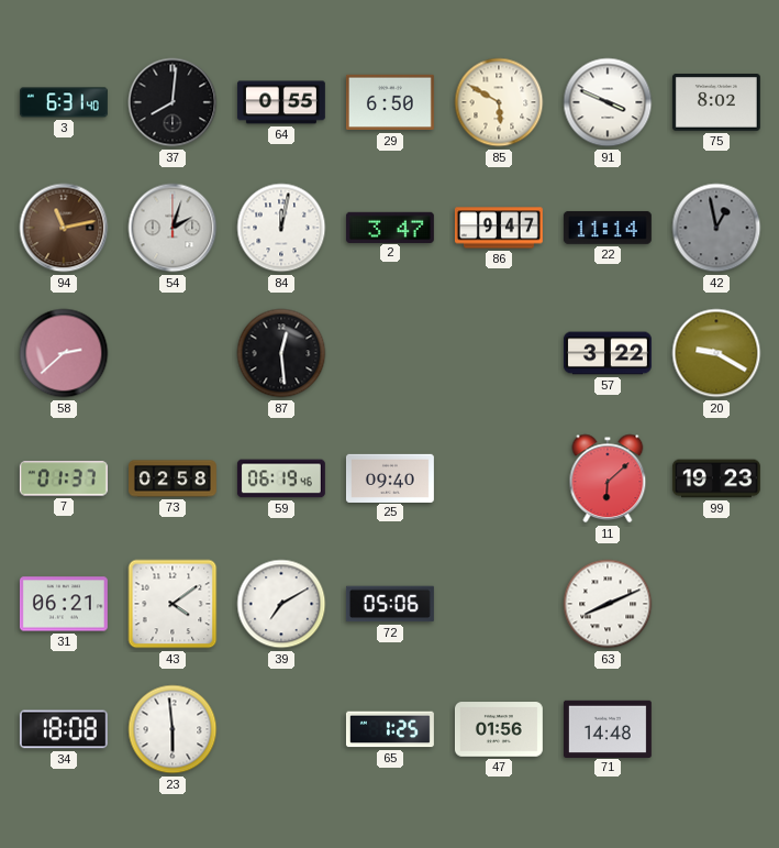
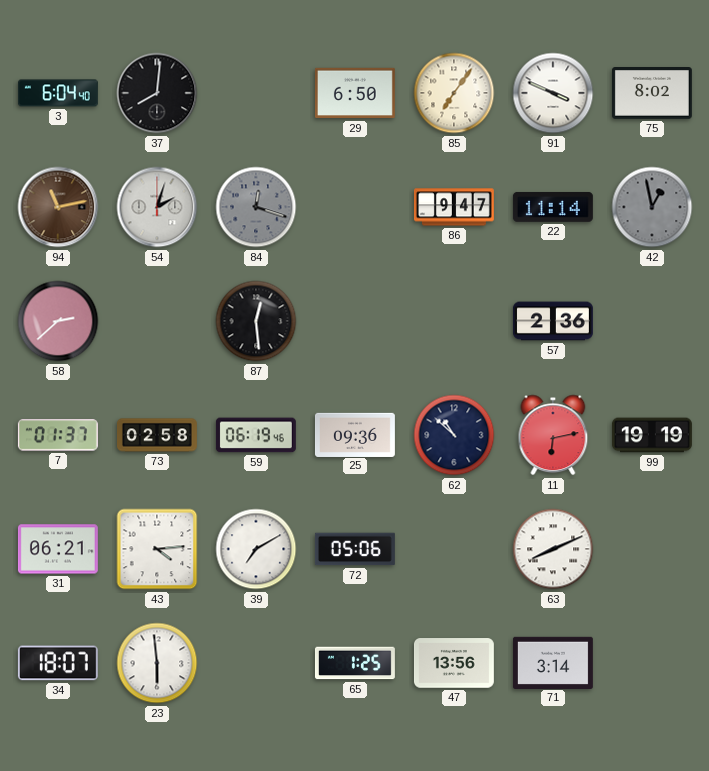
3: 6:31 -> 6:04 (58, 93)
64: 0:55 -> none (281, 102)
85: 5:50 -> 7:06 (454, 93)
84: 12:02 -> 12:18 (256, 207)
84 dial: white -> grey (256, 207)
2: 3:47 -> none (390, 227)
57: 3:22 -> 2:36 (553, 321)
20: 9:20 -> none (716, 353)
25: 09:40 -> 09:36 (355, 434)
62: none -> 10:52 (454, 435)
11: 6:08 -> 6:13 (553, 435)
99: 19:23 -> 19:19 (652, 435)
43: 4:09 -> 4:14 (157, 549)
34: 18:08 -> 18:07 (58, 663)
47: 01:56 -> 13:56 (454, 663)
71: 14:48 -> 3:14 (553, 662)
